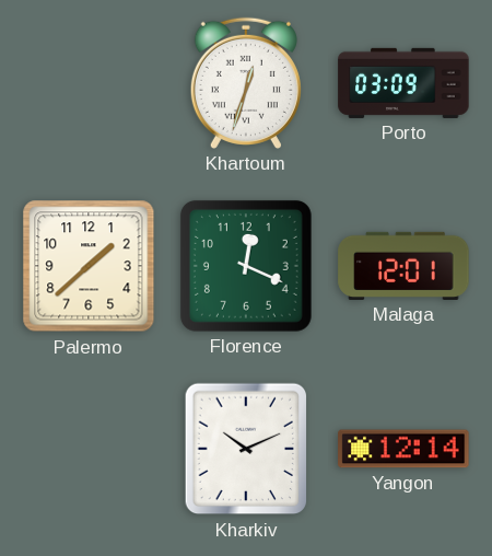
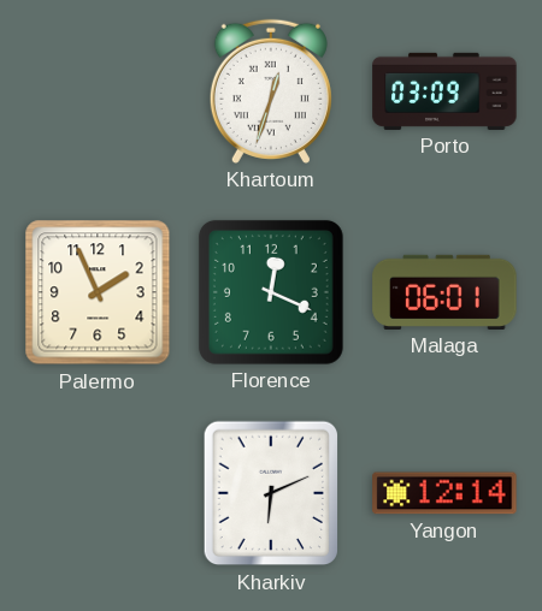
Palermo: 1:38 -> 1:56 (98, 292)
Malaga: 12:01 -> 06:01 (444, 292)
Kharkiv: 10:11 -> 6:11 (271, 493)
